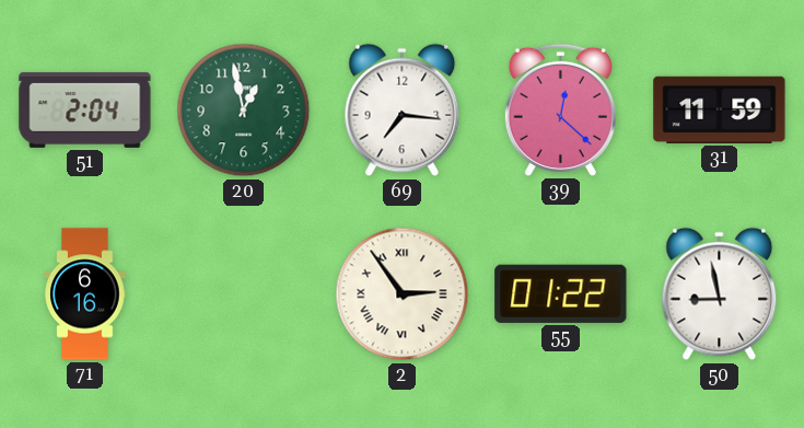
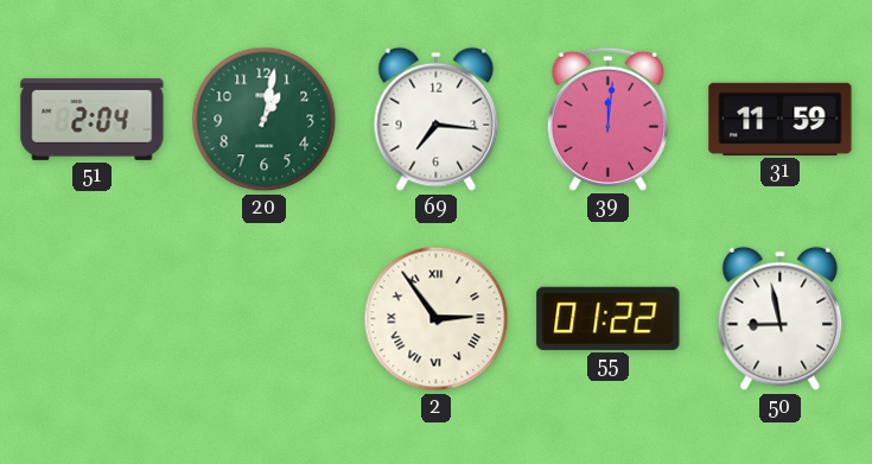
20: 12:58 -> 1:02 (265, 120)
39: 12:22 -> 12:01 (607, 119)
71: 6:16 -> none (85, 294)
